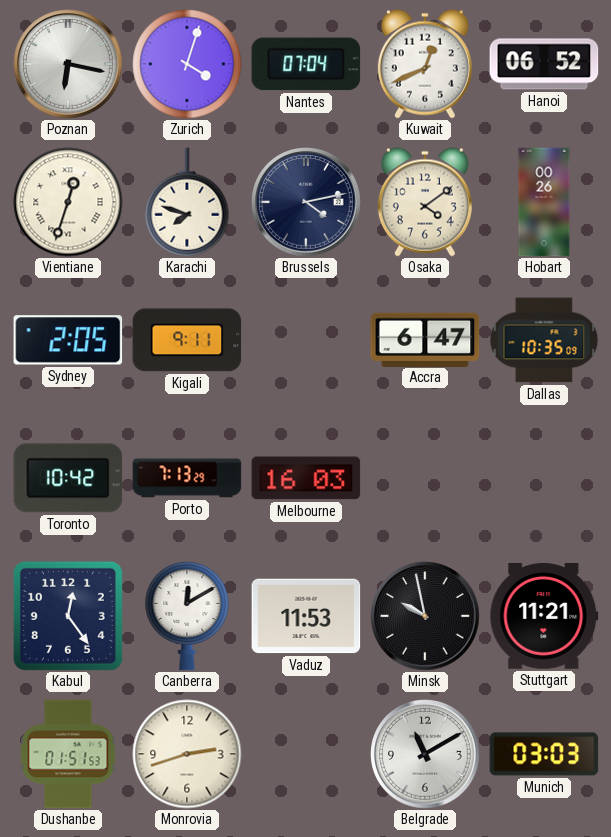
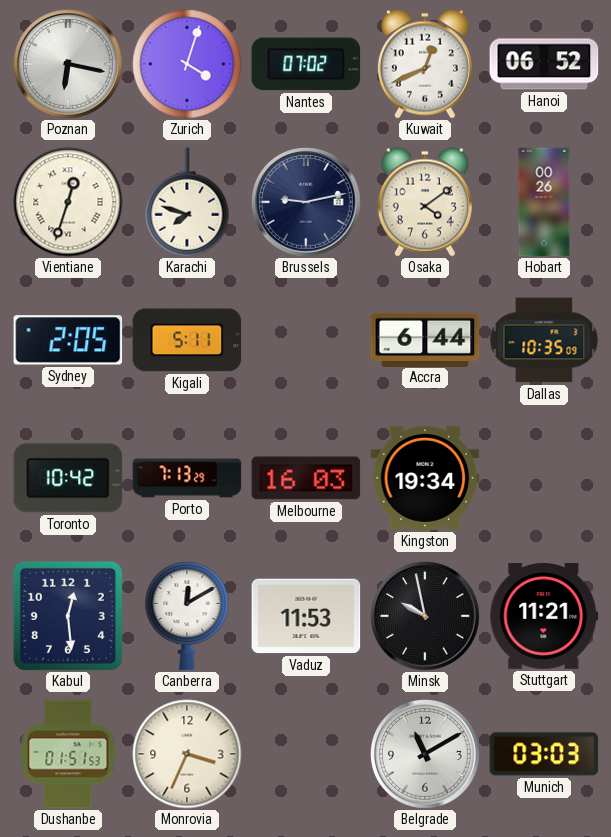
Nantes: 07:04 -> 07:02 (306, 64)
Brussels: 4:13 -> 9:13 (306, 202)
Kigali: 9:11 -> 5:11 (187, 340)
Accra: 6:47 -> 6:44 (425, 339)
Kingston: none -> 19:34 (425, 478)
Kabul: 12:24 -> 12:29 (68, 616)
Monrovia: 2:42 -> 3:34 (187, 754)
